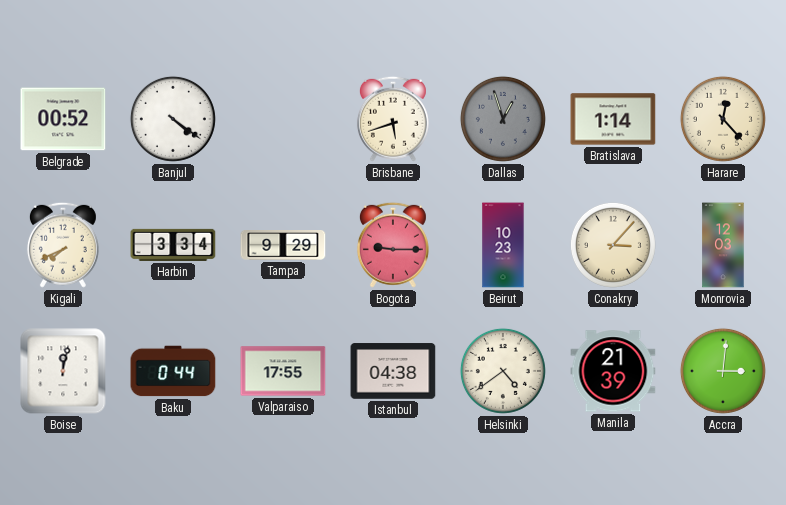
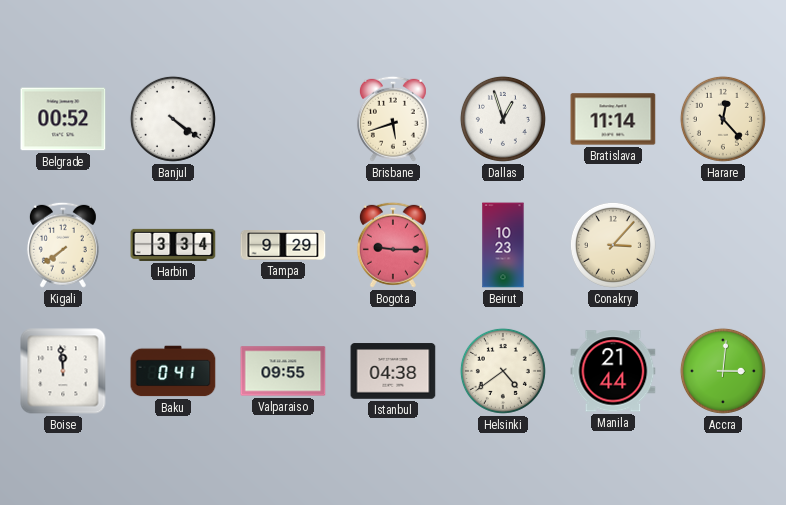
Dallas dial: grey -> white (503, 119)
Bratislava: 1:14 -> 11:14 (613, 119)
Kigali: 7:41 -> 7:39 (63, 245)
Monrovia: 12:03 -> none (723, 245)
Boise: 12:02 -> 11:59 (63, 371)
Baku: 0:44 -> 0:41 (173, 371)
Valparaiso: 17:55 -> 09:55 (283, 371)
Manila: 21:39 -> 21:44 (613, 371)
